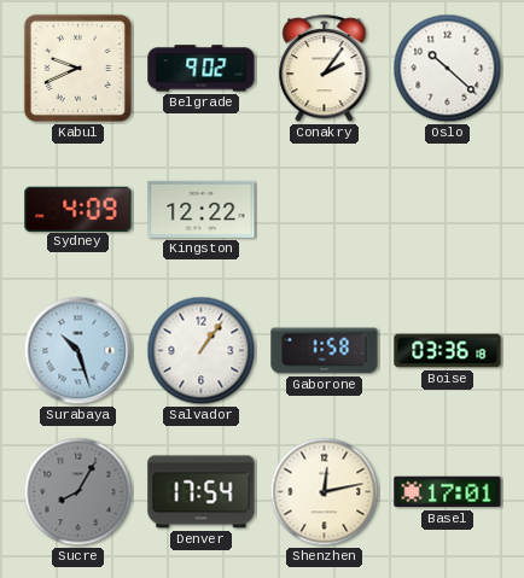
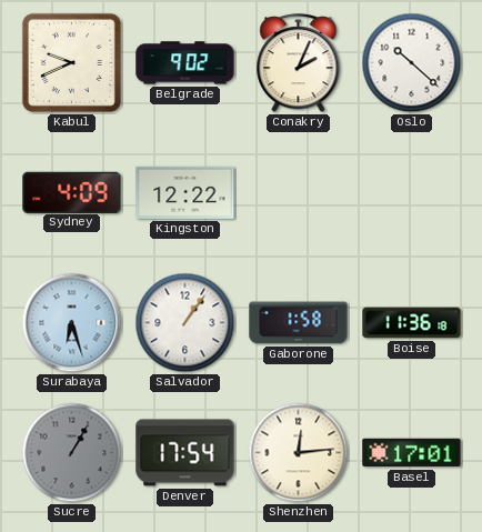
Conakry: 2:06 -> 2:04 (299, 63)
Surabaya: 10:27 -> 6:27 (72, 323)
Boise: 03:36 -> 11:36 (412, 323)
Sucre: 8:05 -> 1:05 (72, 453)
Shenzhen: 12:13 -> 12:14 (299, 453)
